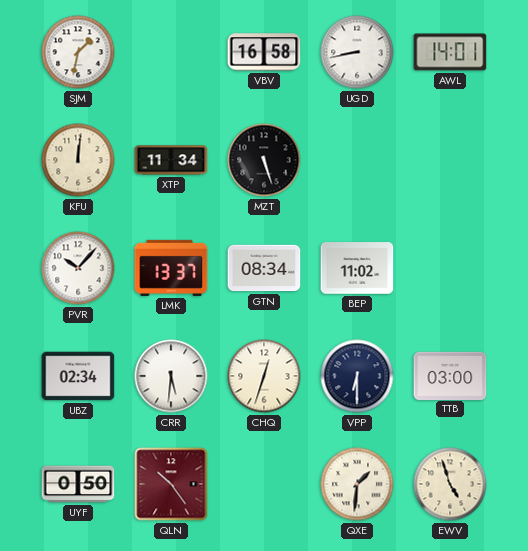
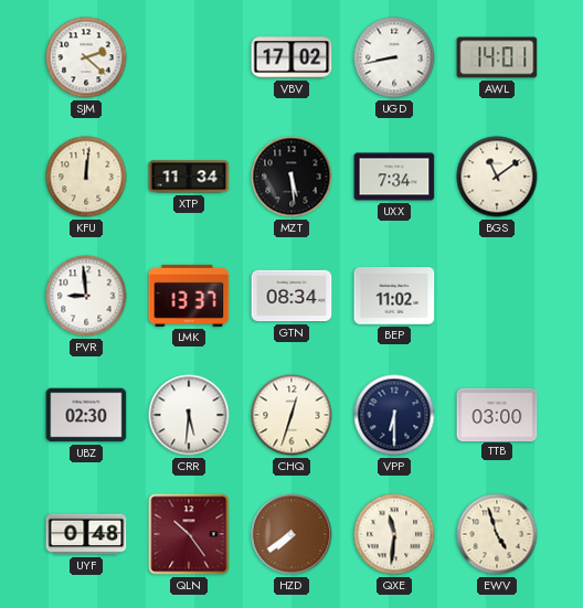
SJM: 1:32 -> 2:22 (86, 57)
VBV: 16:58 -> 17:02 (291, 57)
MZT: 5:27 -> 5:29 (291, 177)
UXX: none -> 7:34 (394, 177)
BGS: none -> 11:09 (497, 177)
PVR: 10:07 -> 8:59 (86, 296)
UBZ: 02:34 -> 02:30 (86, 415)
UYF: 0:50 -> 0:48 (86, 534)
HZD: none -> 7:39 (291, 534)
QXE: 1:31 -> 11:31 (394, 534)
